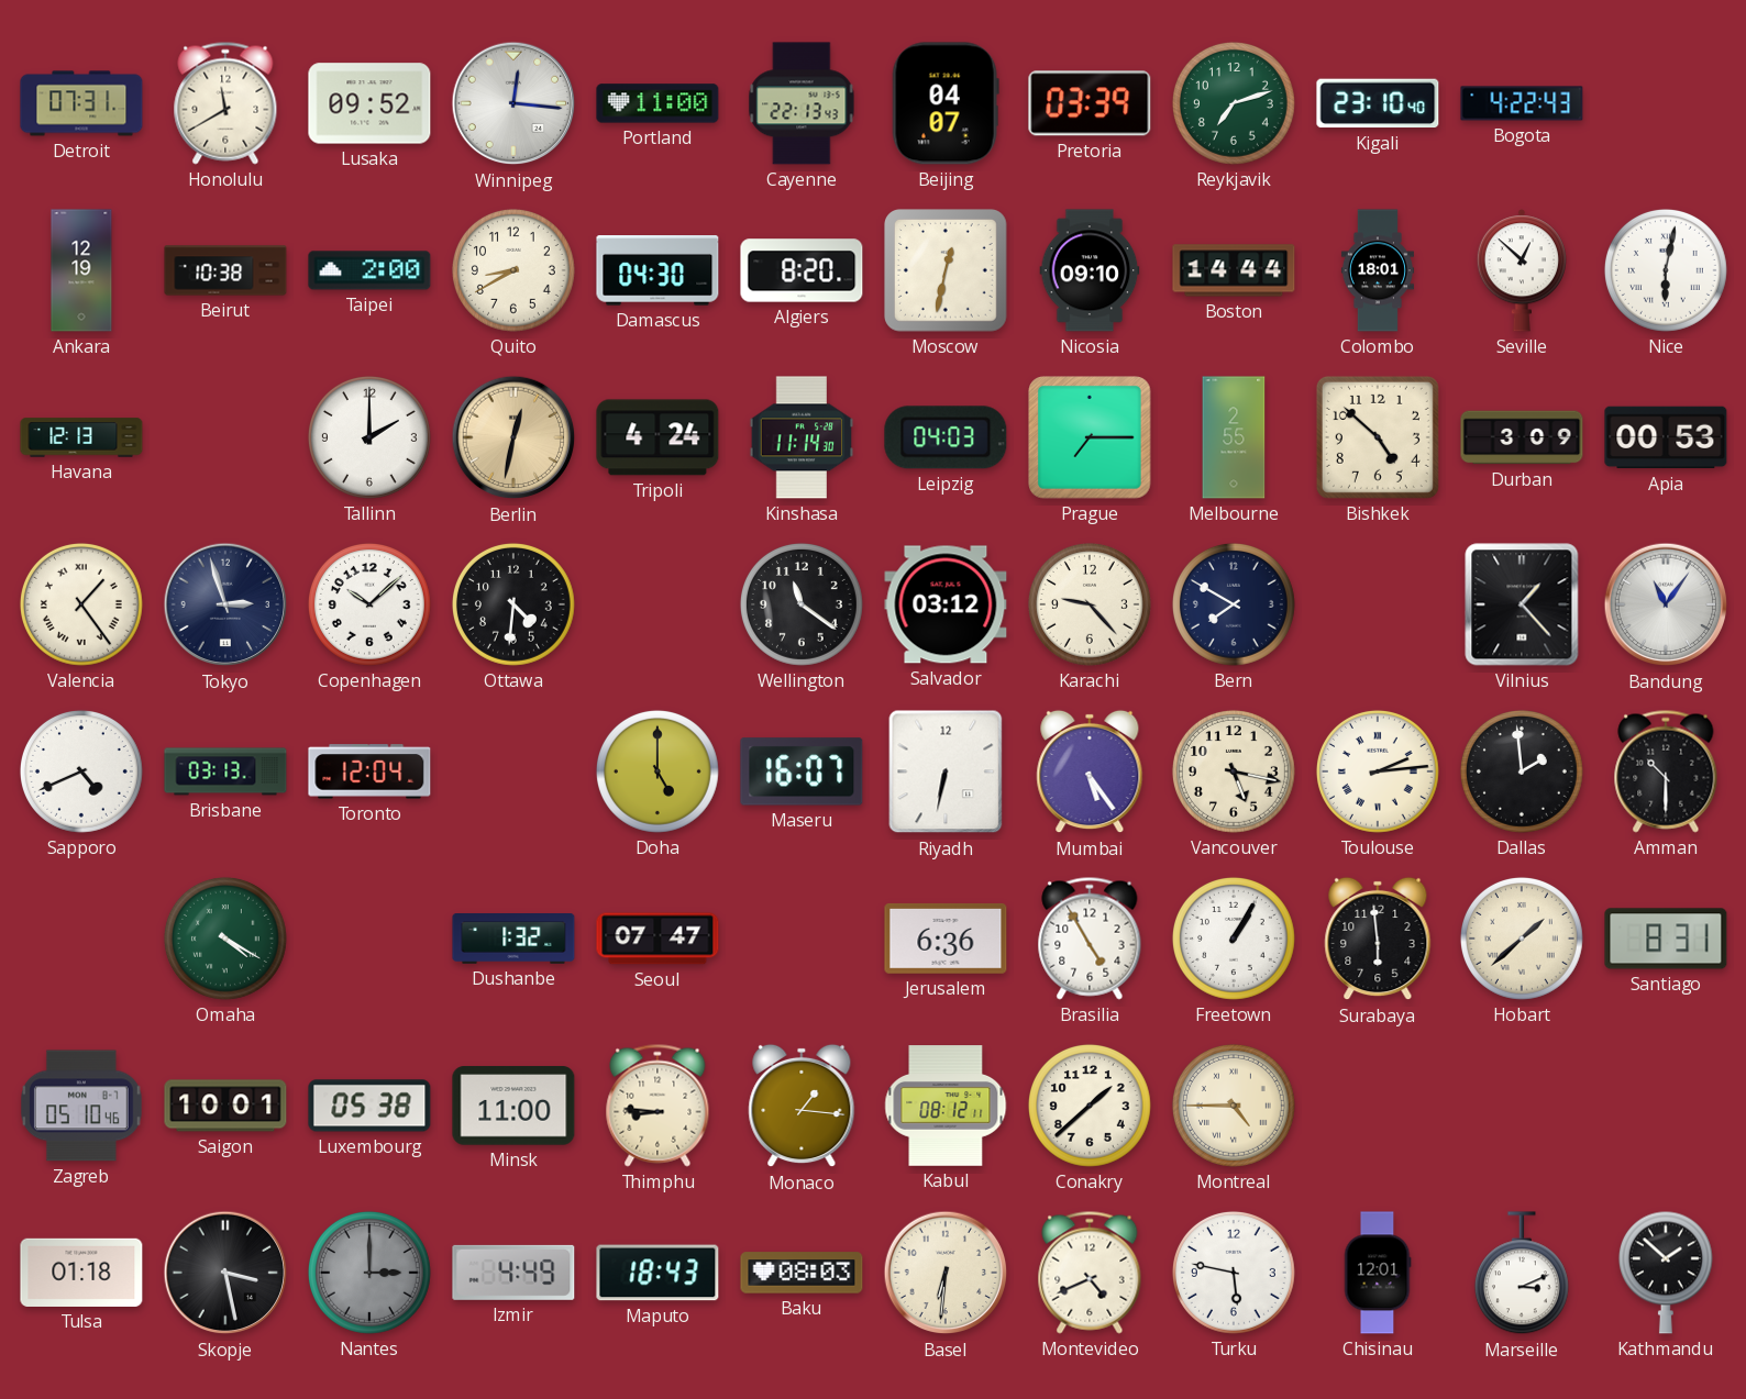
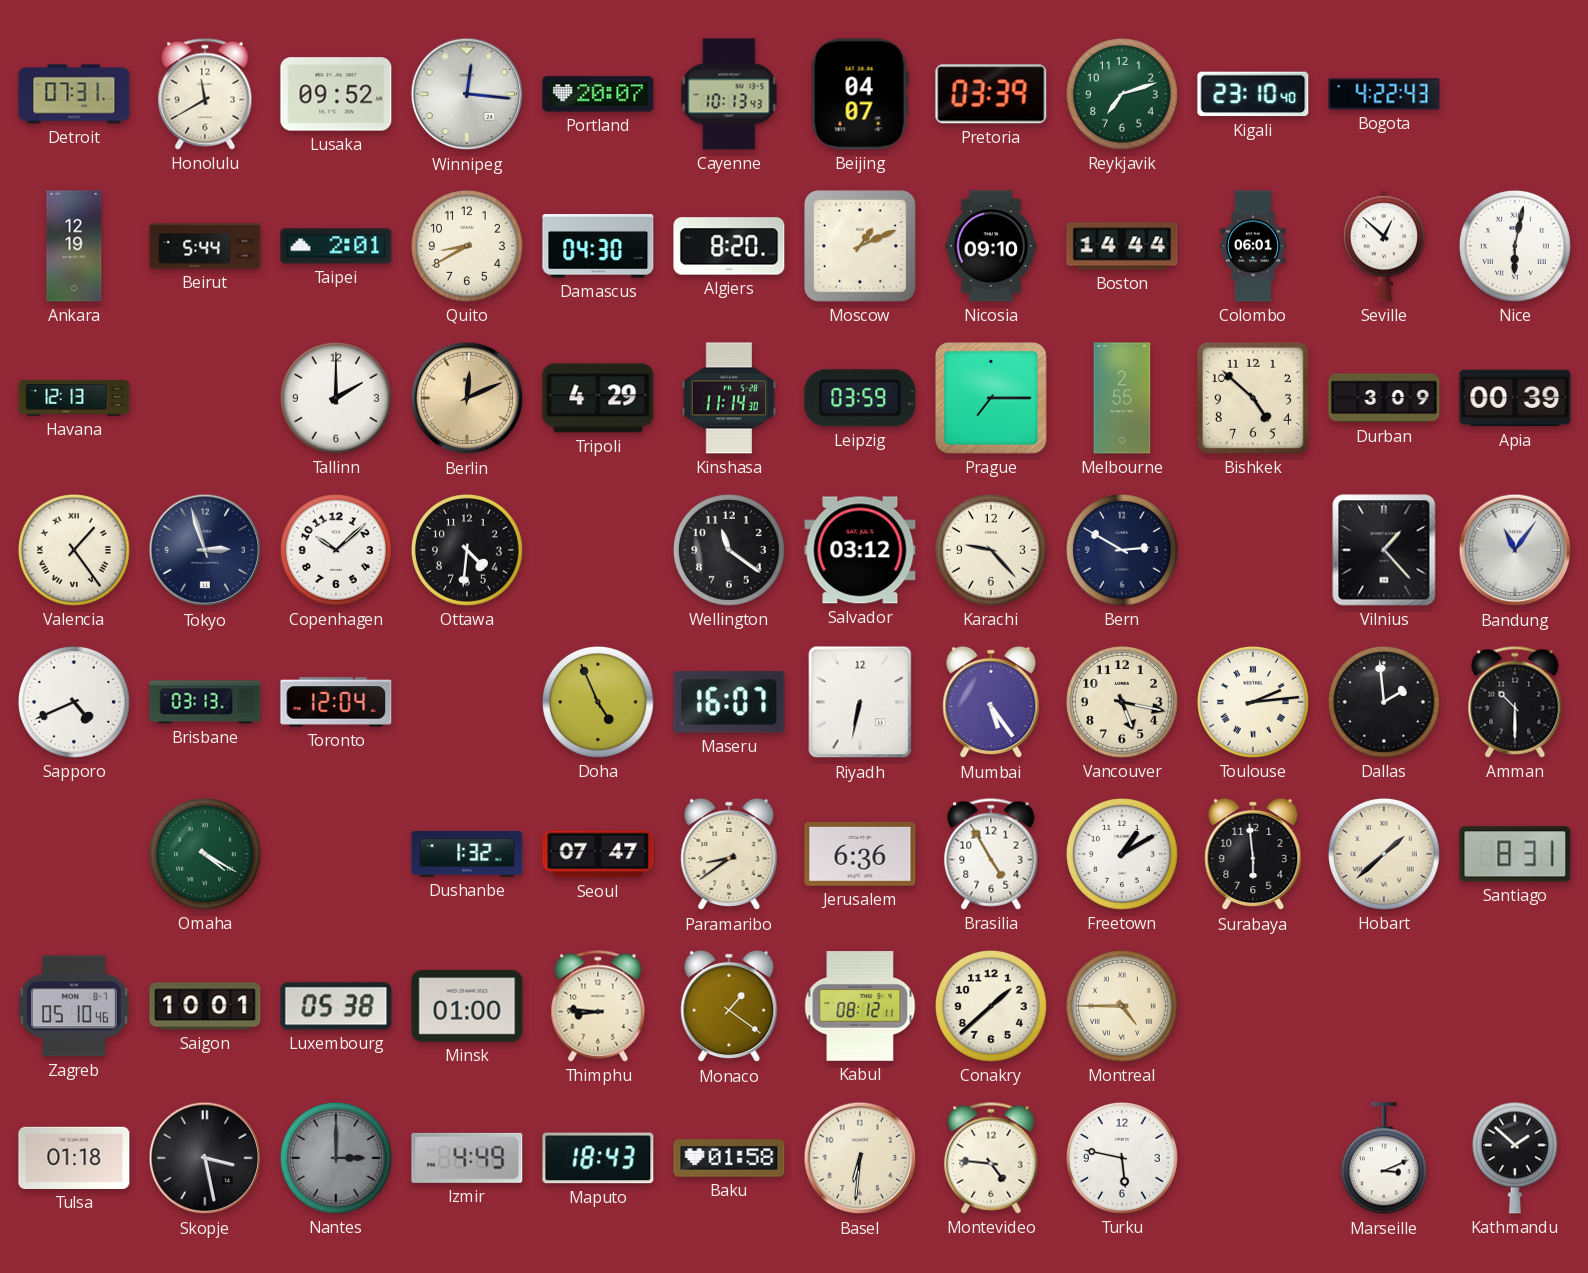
Portland: 11:00 -> 20:07 (598, 94)
Cayenne: 22:13 -> 10:13 (729, 94)
Beirut: 10:38 -> 5:44 (205, 246)
Taipei: 2:00 -> 2:01 (336, 246)
Moscow: 12:32 -> 1:11 (861, 247)
Colombo: 18:01 -> 06:01 (1253, 246)
Berlin: 12:32 -> 12:11 (467, 398)
Tripoli: 4:24 -> 4:29 (598, 398)
Leipzig: 04:03 -> 03:59 (860, 398)
Apia: 00:53 -> 00:39 (1515, 398)
Bern: 7:50 -> 2:50 (1122, 550)
Doha: 5:00 -> 4:56 (598, 702)
Paramaribo: none -> 8:39 (729, 854)
Freetown: 1:05 -> 1:10 (1122, 854)
Minsk: 11:00 -> 01:00 (467, 1006)
Monaco: 1:16 -> 1:21 (729, 1006)
Baku: 08:03 -> 01:58 (729, 1158)
Montevideo: 4:41 -> 4:46 (991, 1158)
Chisinau: 12:01 -> none (1378, 1273)
